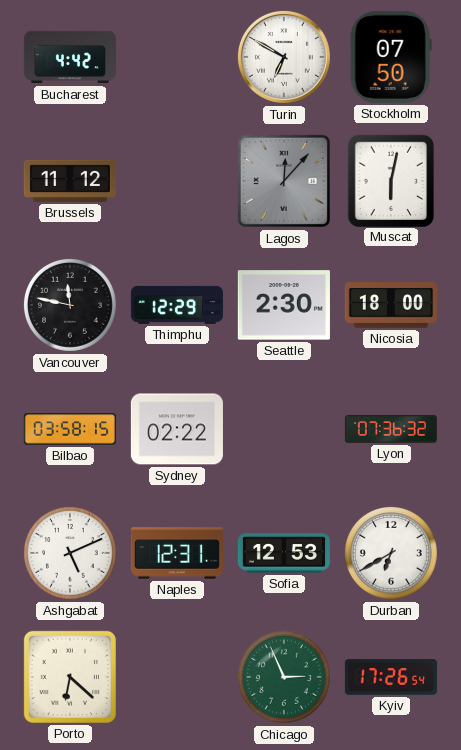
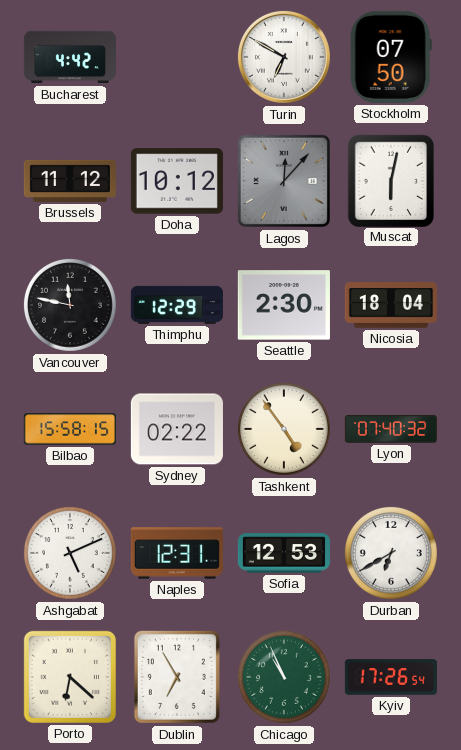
Doha: none -> 10:12 (177, 181)
Nicosia: 18:00 -> 18:04 (391, 305)
Bilbao: 03:58 -> 15:58 (70, 429)
Tashkent: none -> 4:54 (284, 429)
Lyon: 07:36 -> 07:40 (391, 429)
Dublin: none -> 6:55 (177, 677)
Chicago: 2:56 -> 10:56 (284, 677)
